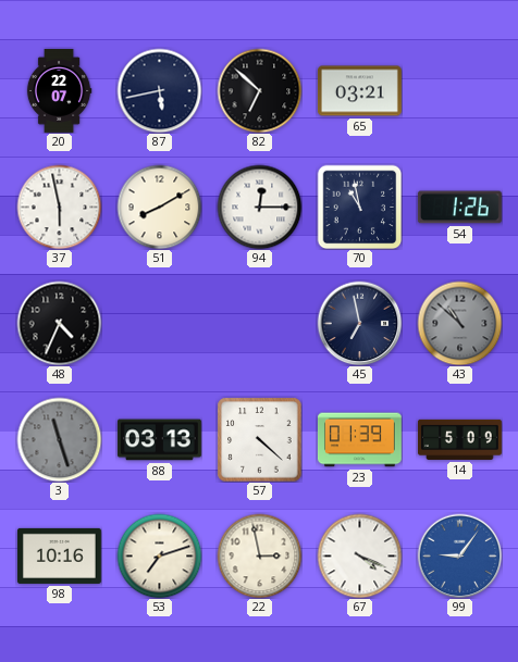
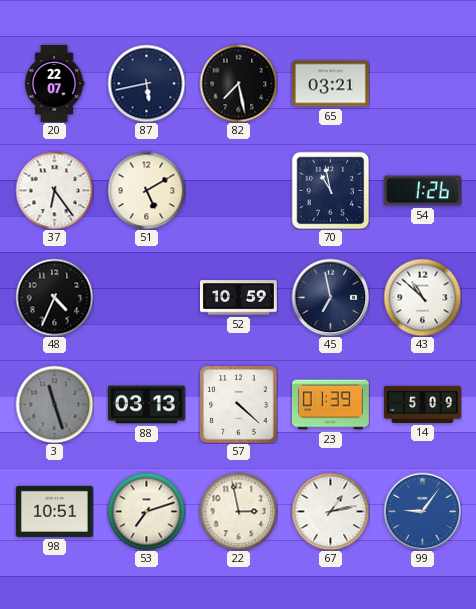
82: 6:52 -> 7:28 (238, 83)
37: 5:58 -> 6:24 (54, 190)
51: 8:10 -> 5:10 (146, 190)
94: 12:15 -> none (259, 207)
52: none -> 10:59 (238, 298)
43 dial: grey -> white (422, 297)
98: 10:16 -> 10:51 (54, 511)
67: 4:19 -> 1:13 (330, 511)
